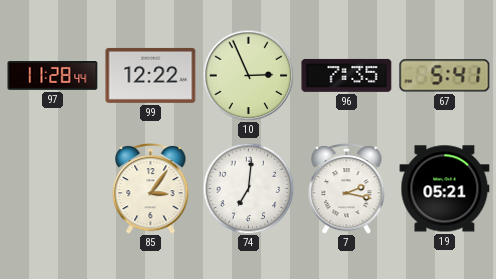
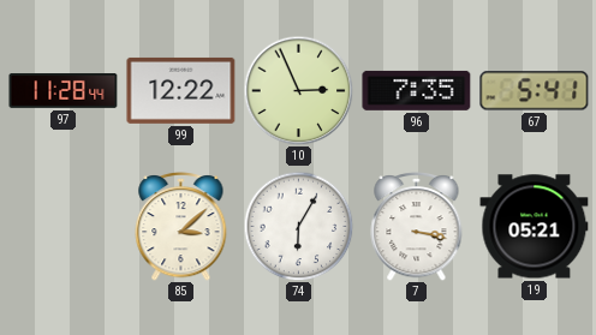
85: 3:06 -> 3:08 (181, 226)
74: 7:01 -> 6:05 (298, 226)
7: 2:17 -> 3:17 (417, 226)
